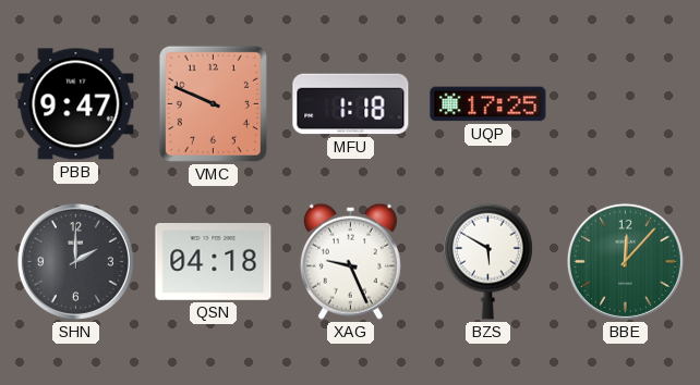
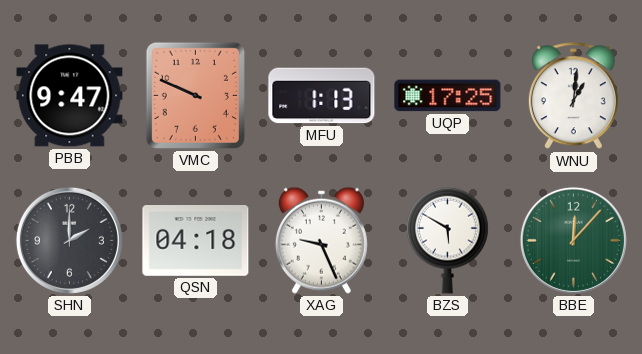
MFU: 1:18 -> 1:13 (322, 96)
WNU: none -> 1:01 (573, 96)
